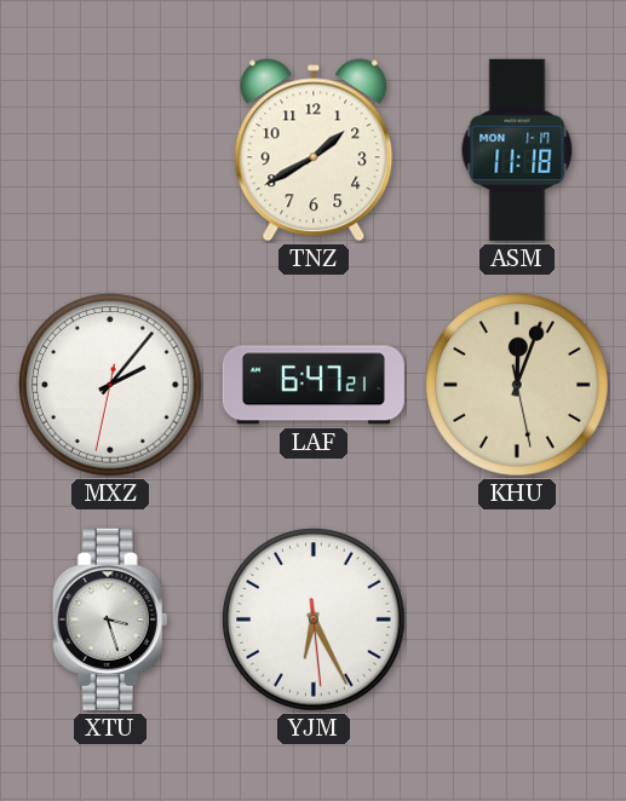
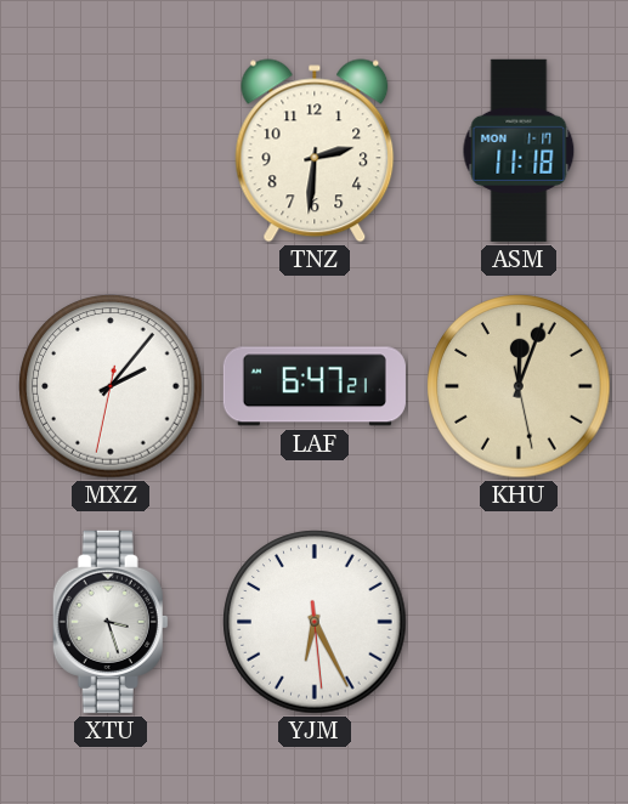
TNZ: 1:40 -> 2:31 (315, 151)
